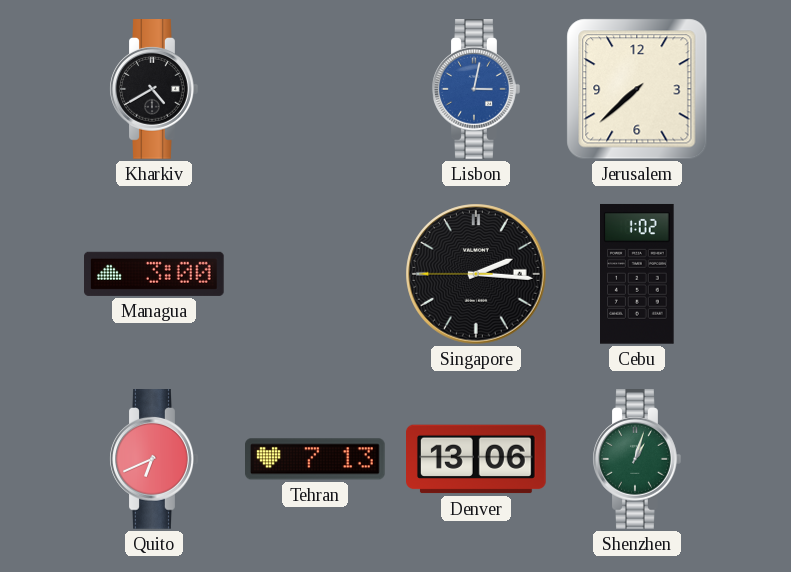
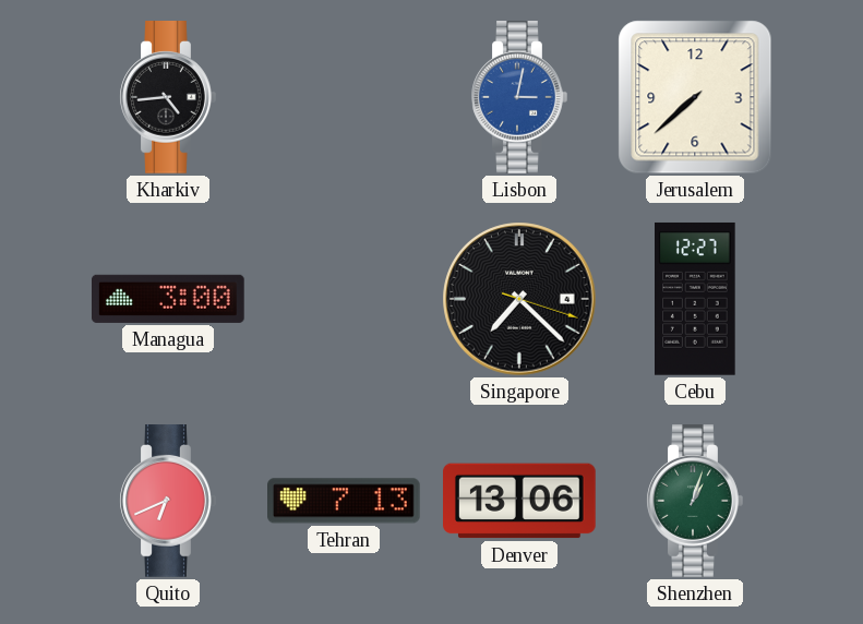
Kharkiv: 4:40 -> 4:44 (168, 98)
Singapore: 2:15 -> 7:22 (519, 299)
Cebu: 1:02 -> 12:27 (696, 299)
